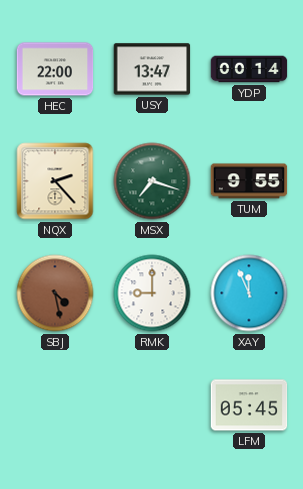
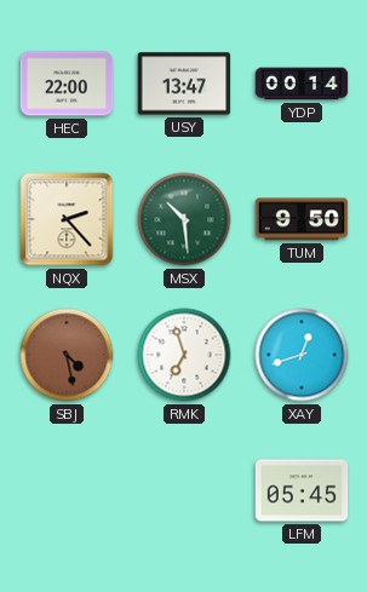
MSX: 7:18 -> 10:29 (184, 219)
TUM: 9:55 -> 9:50 (302, 219)
RMK: 9:00 -> 6:57 (184, 355)
XAY: 11:56 -> 12:42 (302, 355)
